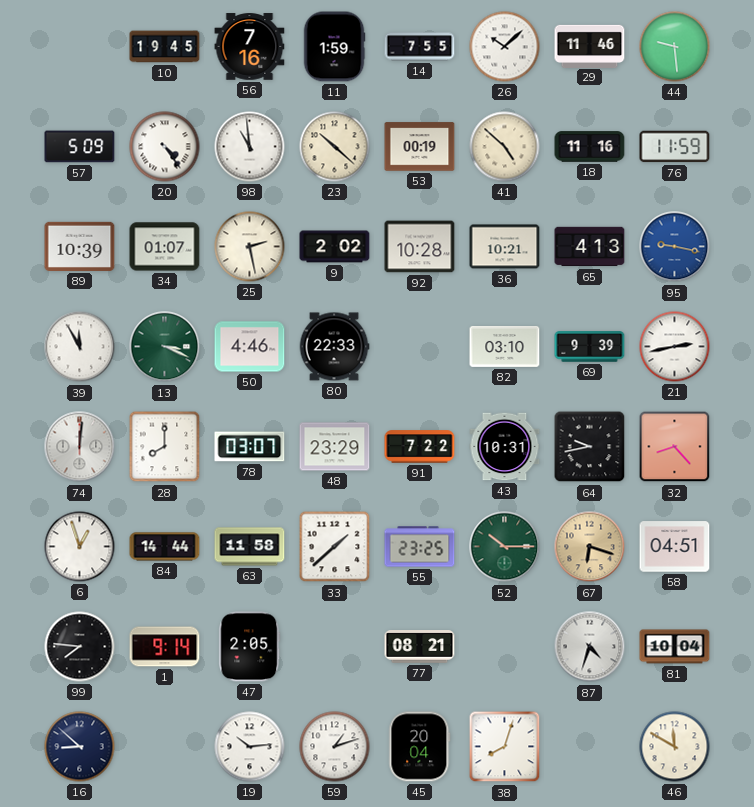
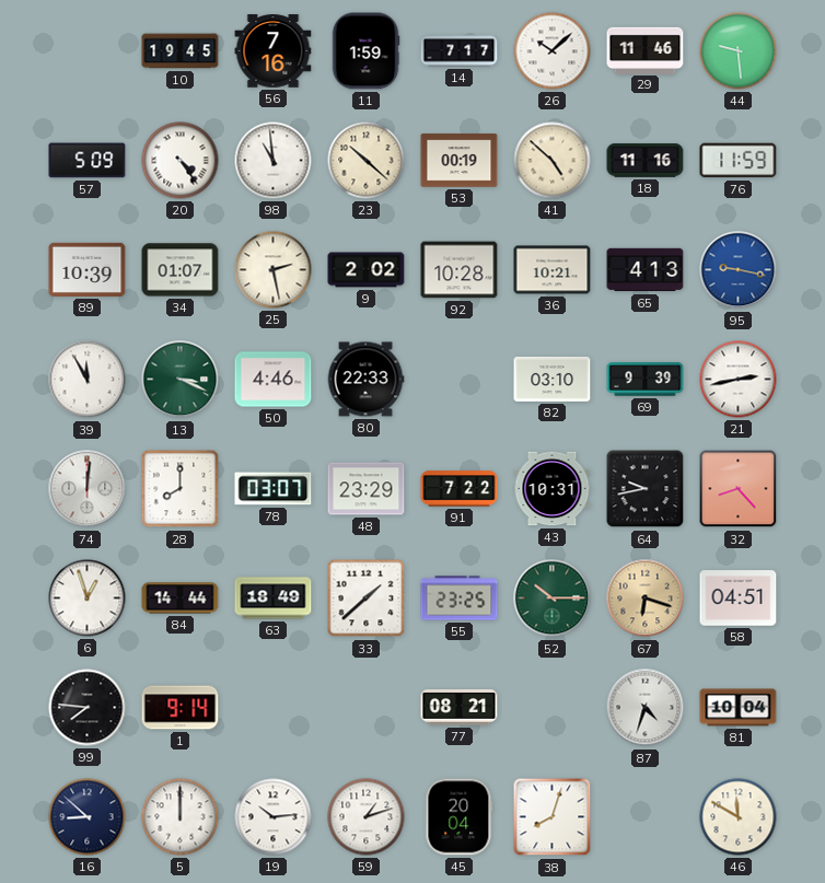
14: 7:55 -> 7:17 (460, 51)
63: 11:58 -> 18:49 (274, 599)
47: 2:05 -> none (250, 647)
5: none -> 12:00 (181, 817)
